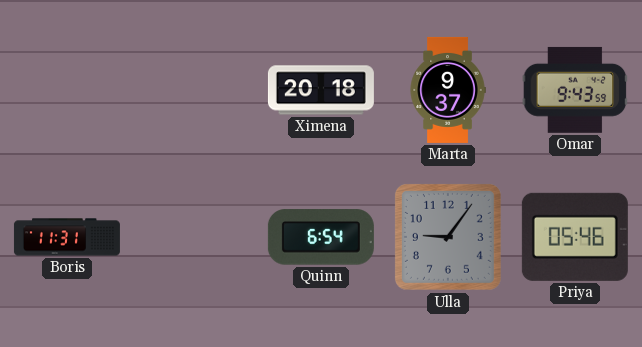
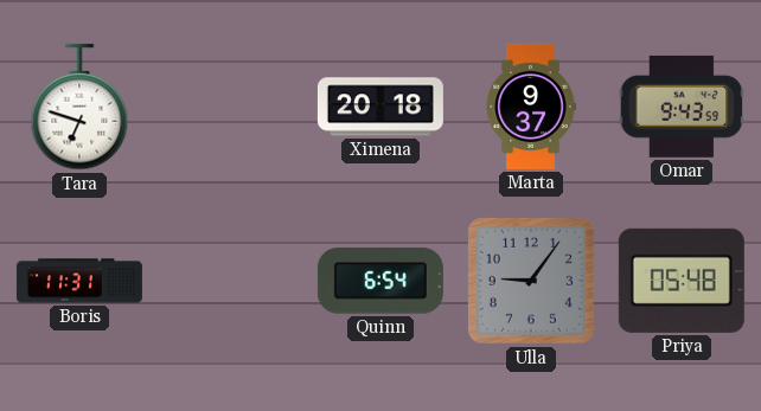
Tara: none -> 6:48 (79, 107)
Priya: 05:46 -> 05:48 (682, 281)
